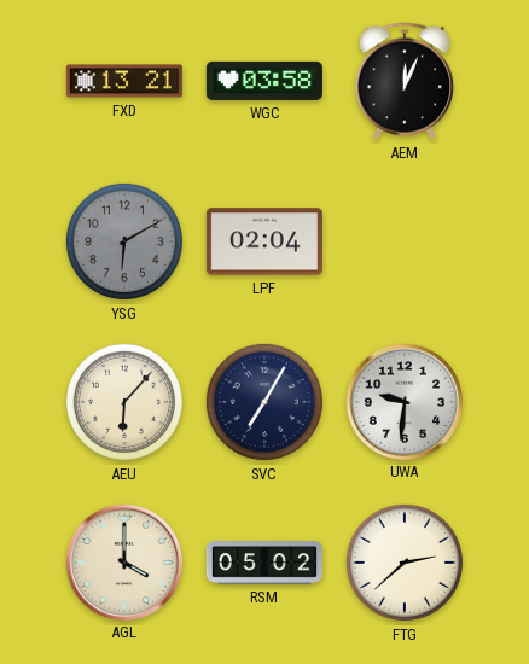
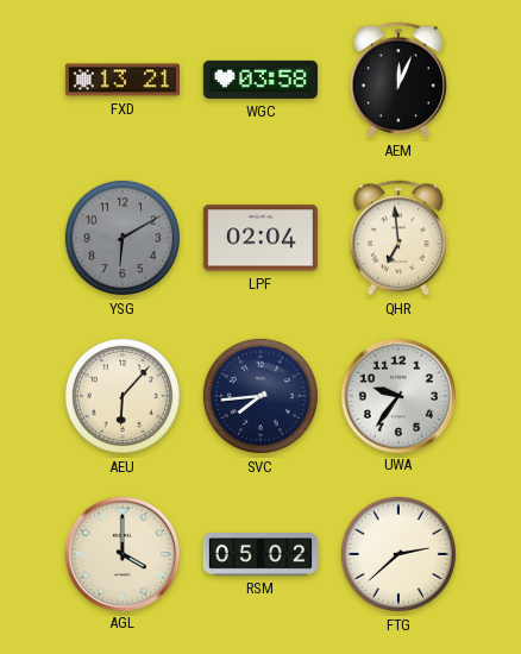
QHR: none -> 6:59 (397, 238)
SVC: 7:05 -> 7:44 (260, 396)
UWA: 9:31 -> 9:36 (397, 395)
